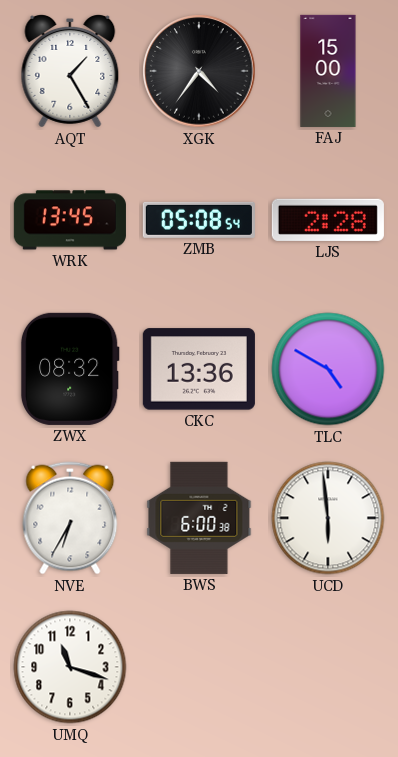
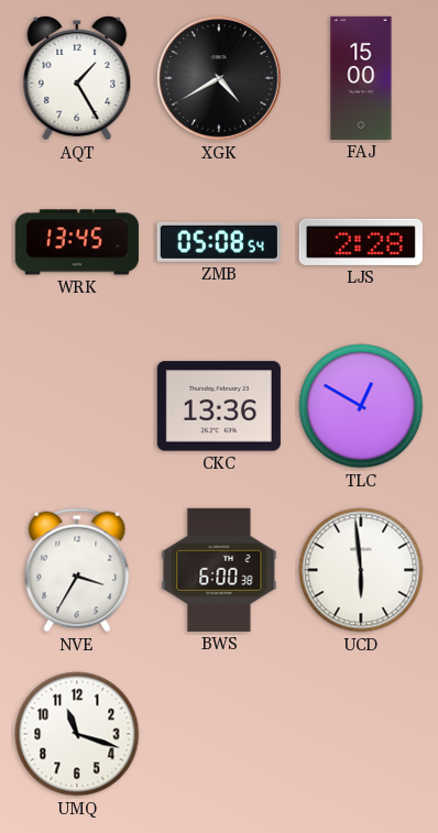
XGK: 4:36 -> 4:40 (219, 78)
ZWX: 08:32 -> none (70, 369)
TLC: 4:50 -> 12:50 (361, 406)
NVE: 6:35 -> 3:35 (77, 570)
